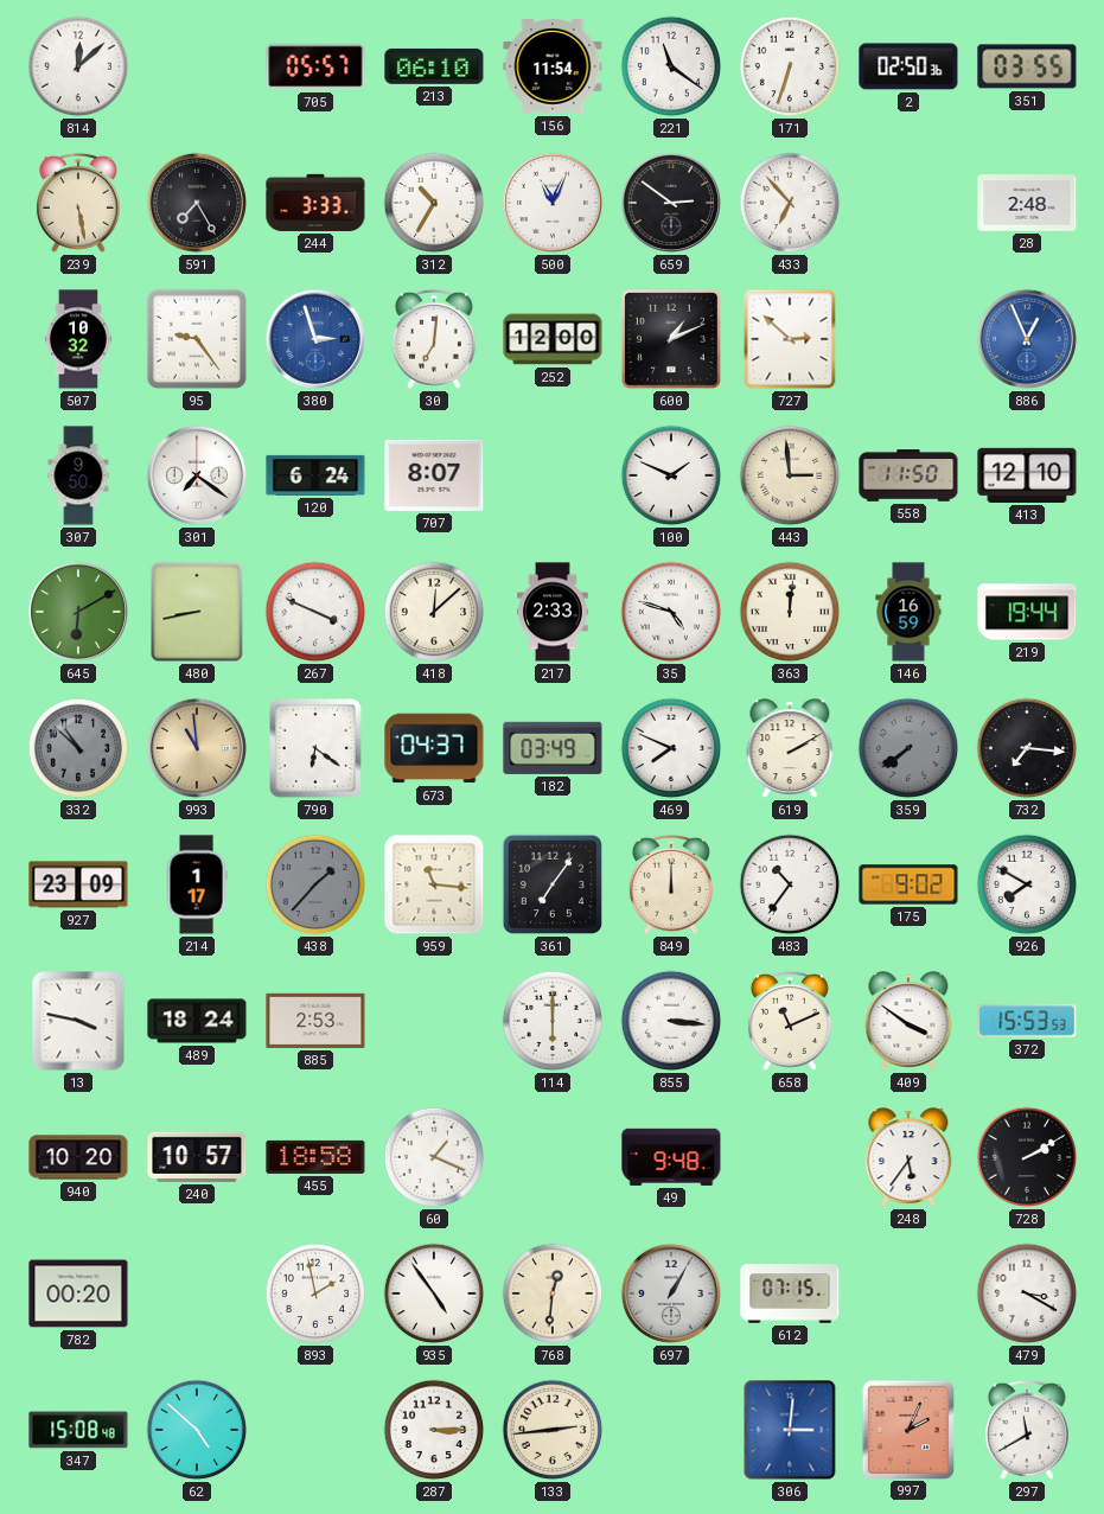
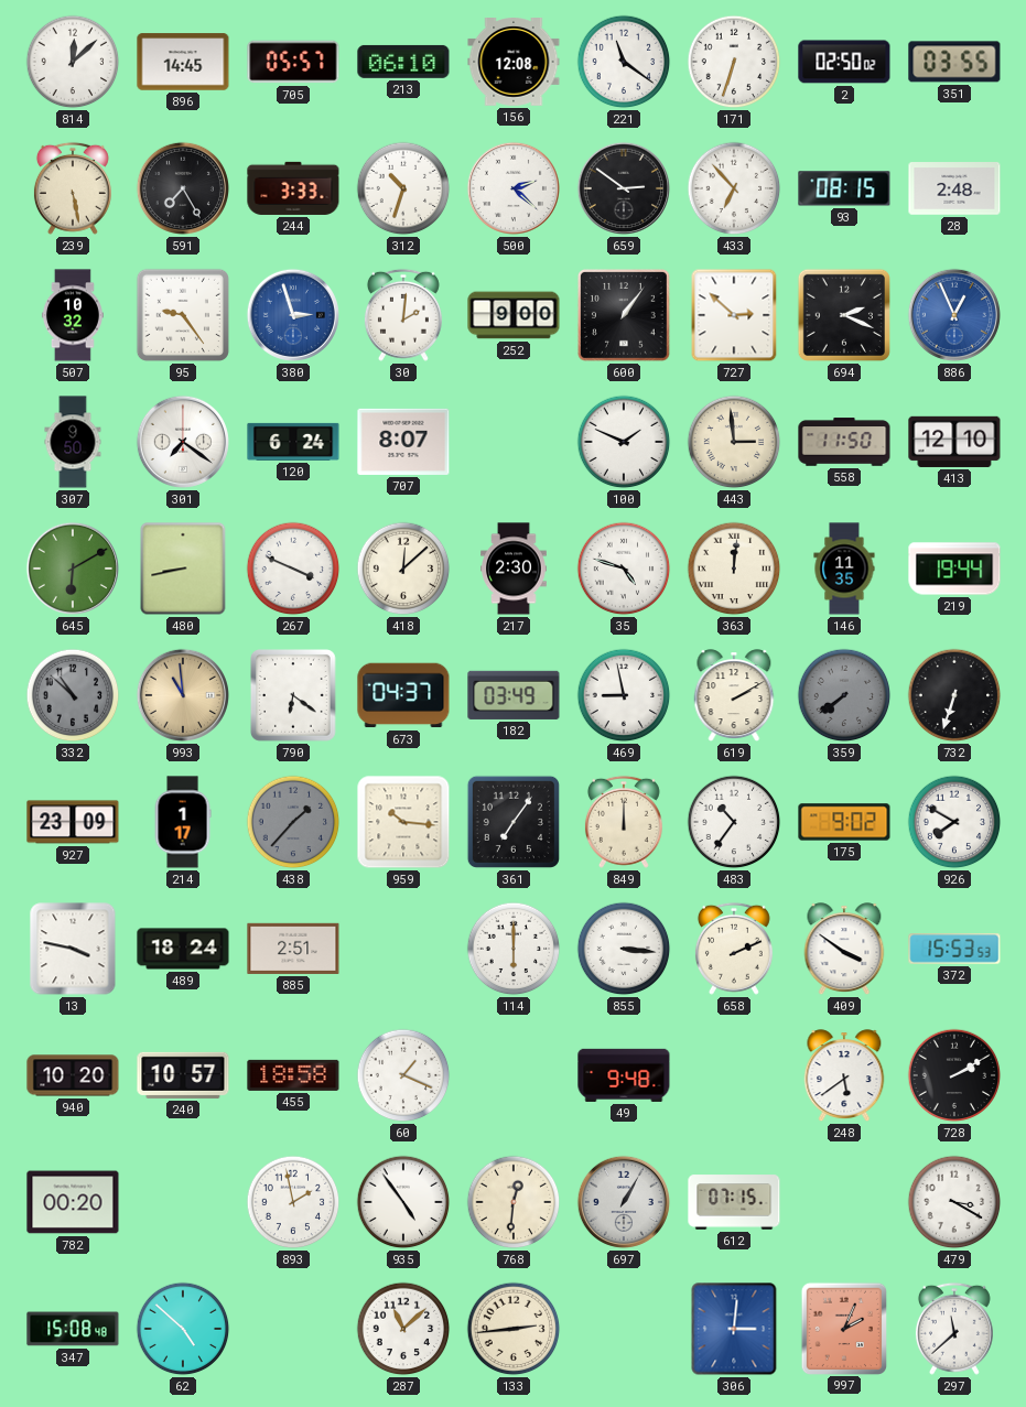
896: none -> 14:45 (183, 62)
156: 11:54 -> 12:08 (514, 63)
2: 02:50:36 -> 02:50:02 (844, 62)
312: 10:35 -> 10:33 (403, 188)
500: 11:04 -> 2:22 (514, 188)
93: none -> 08:15 (844, 188)
30: 7:01 -> 2:01 (403, 315)
252: 12:00 -> 9:00 (514, 315)
600: 1:11 -> 1:06 (624, 315)
694: none -> 2:19 (844, 315)
217: 2:33 -> 2:30 (514, 569)
146: 16:59 -> 11:35 (844, 569)
469: 7:49 -> 8:58 (624, 695)
732: 7:16 -> 6:33 (954, 695)
959: 11:16 -> 10:16 (403, 822)
885: 2:53 -> 2:51 (293, 949)
658: 11:11 -> 2:11 (734, 949)
248: 5:36 -> 5:39 (844, 1076)
287: 3:15 -> 11:08 (403, 1329)
297: 11:40 -> 11:38 (954, 1329)
